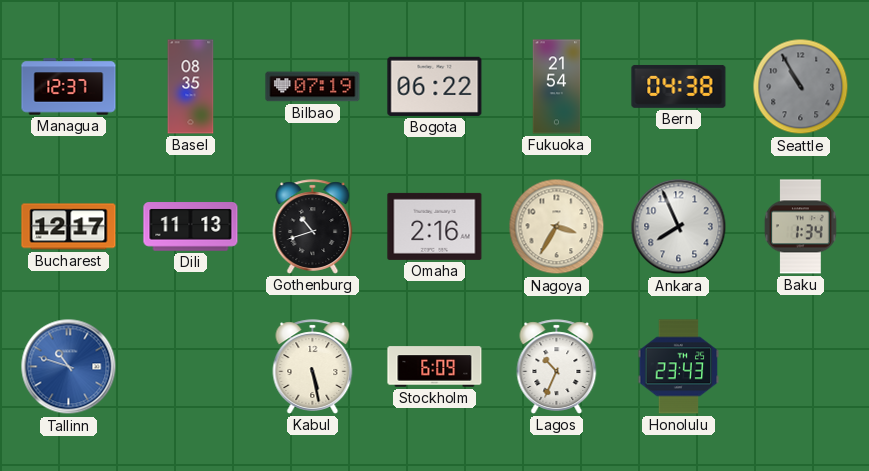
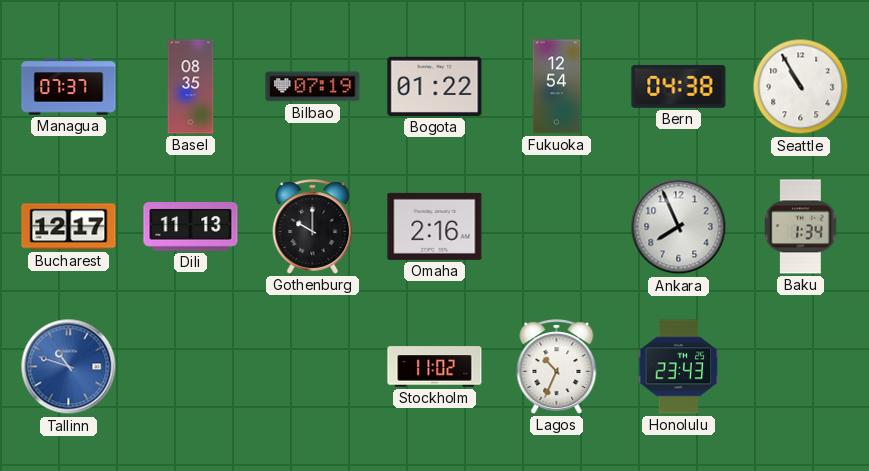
Managua: 12:37 -> 07:37 (69, 87)
Bogota: 06:22 -> 01:22 (435, 86)
Fukuoka: 21:54 -> 12:54 (557, 87)
Seattle dial: grey -> white (801, 87)
Gothenburg: 10:42 -> 10:00 (313, 227)
Nagoya: 3:35 -> none (557, 227)
Kabul: 5:28 -> none (313, 367)
Stockholm: 6:09 -> 11:02 (435, 367)
